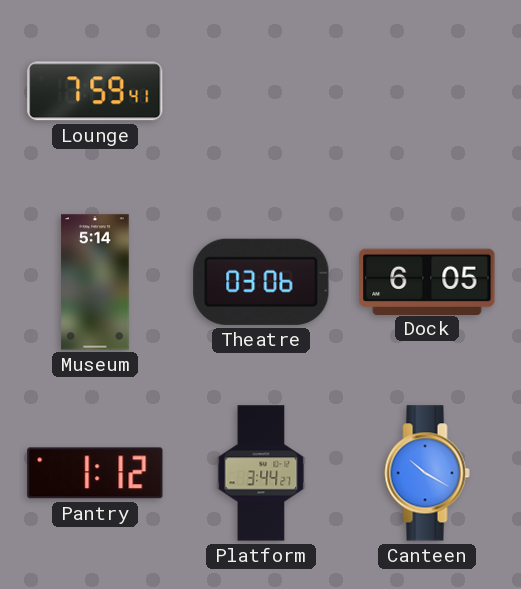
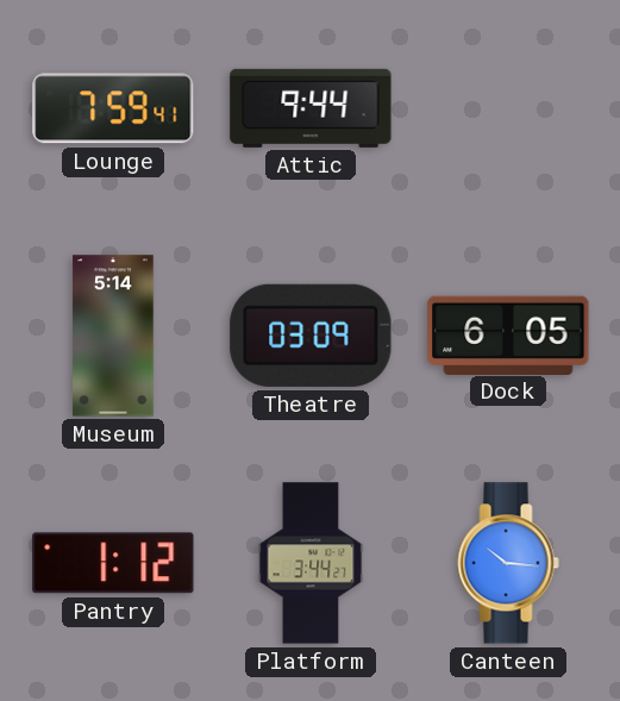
Attic: none -> 9:44 (311, 108)
Theatre: 03:06 -> 03:09 (311, 336)
Canteen: 10:20 -> 10:16 (508, 563)
